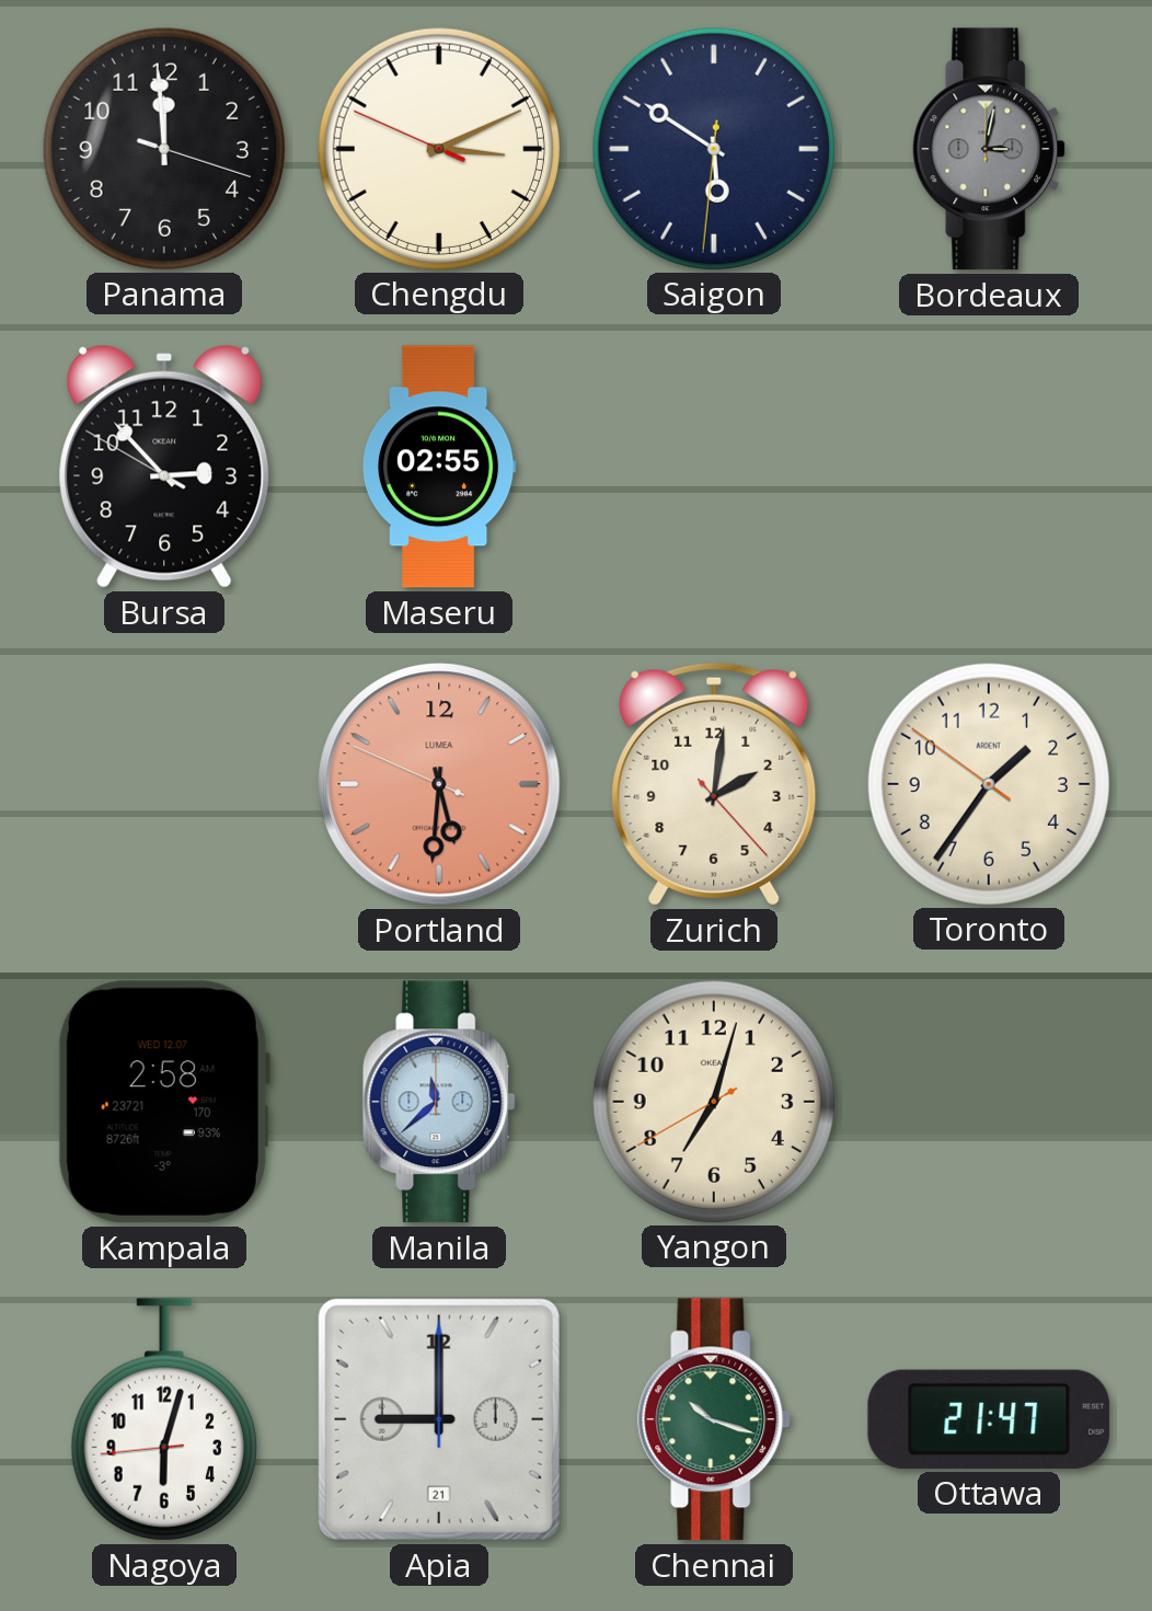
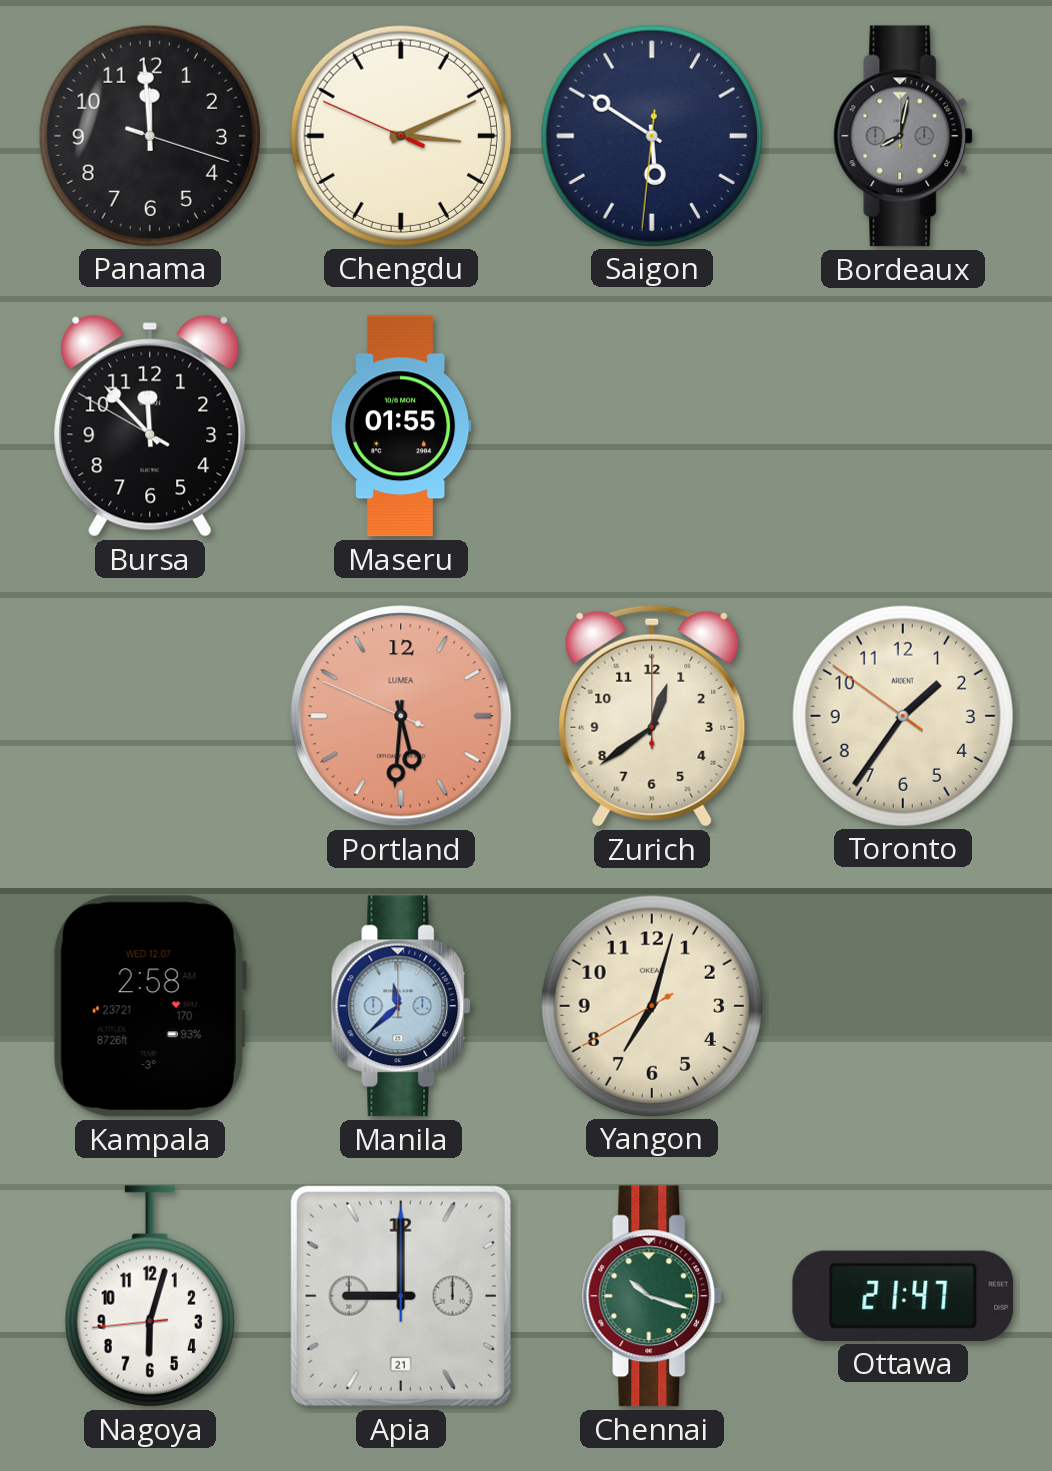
Bordeaux: 3:02 -> 8:02 (904, 136)
Bursa: 2:52 -> 11:52 (150, 426)
Maseru: 02:55 -> 01:55 (401, 426)
Zurich: 2:01 -> 12:39 (652, 716)
